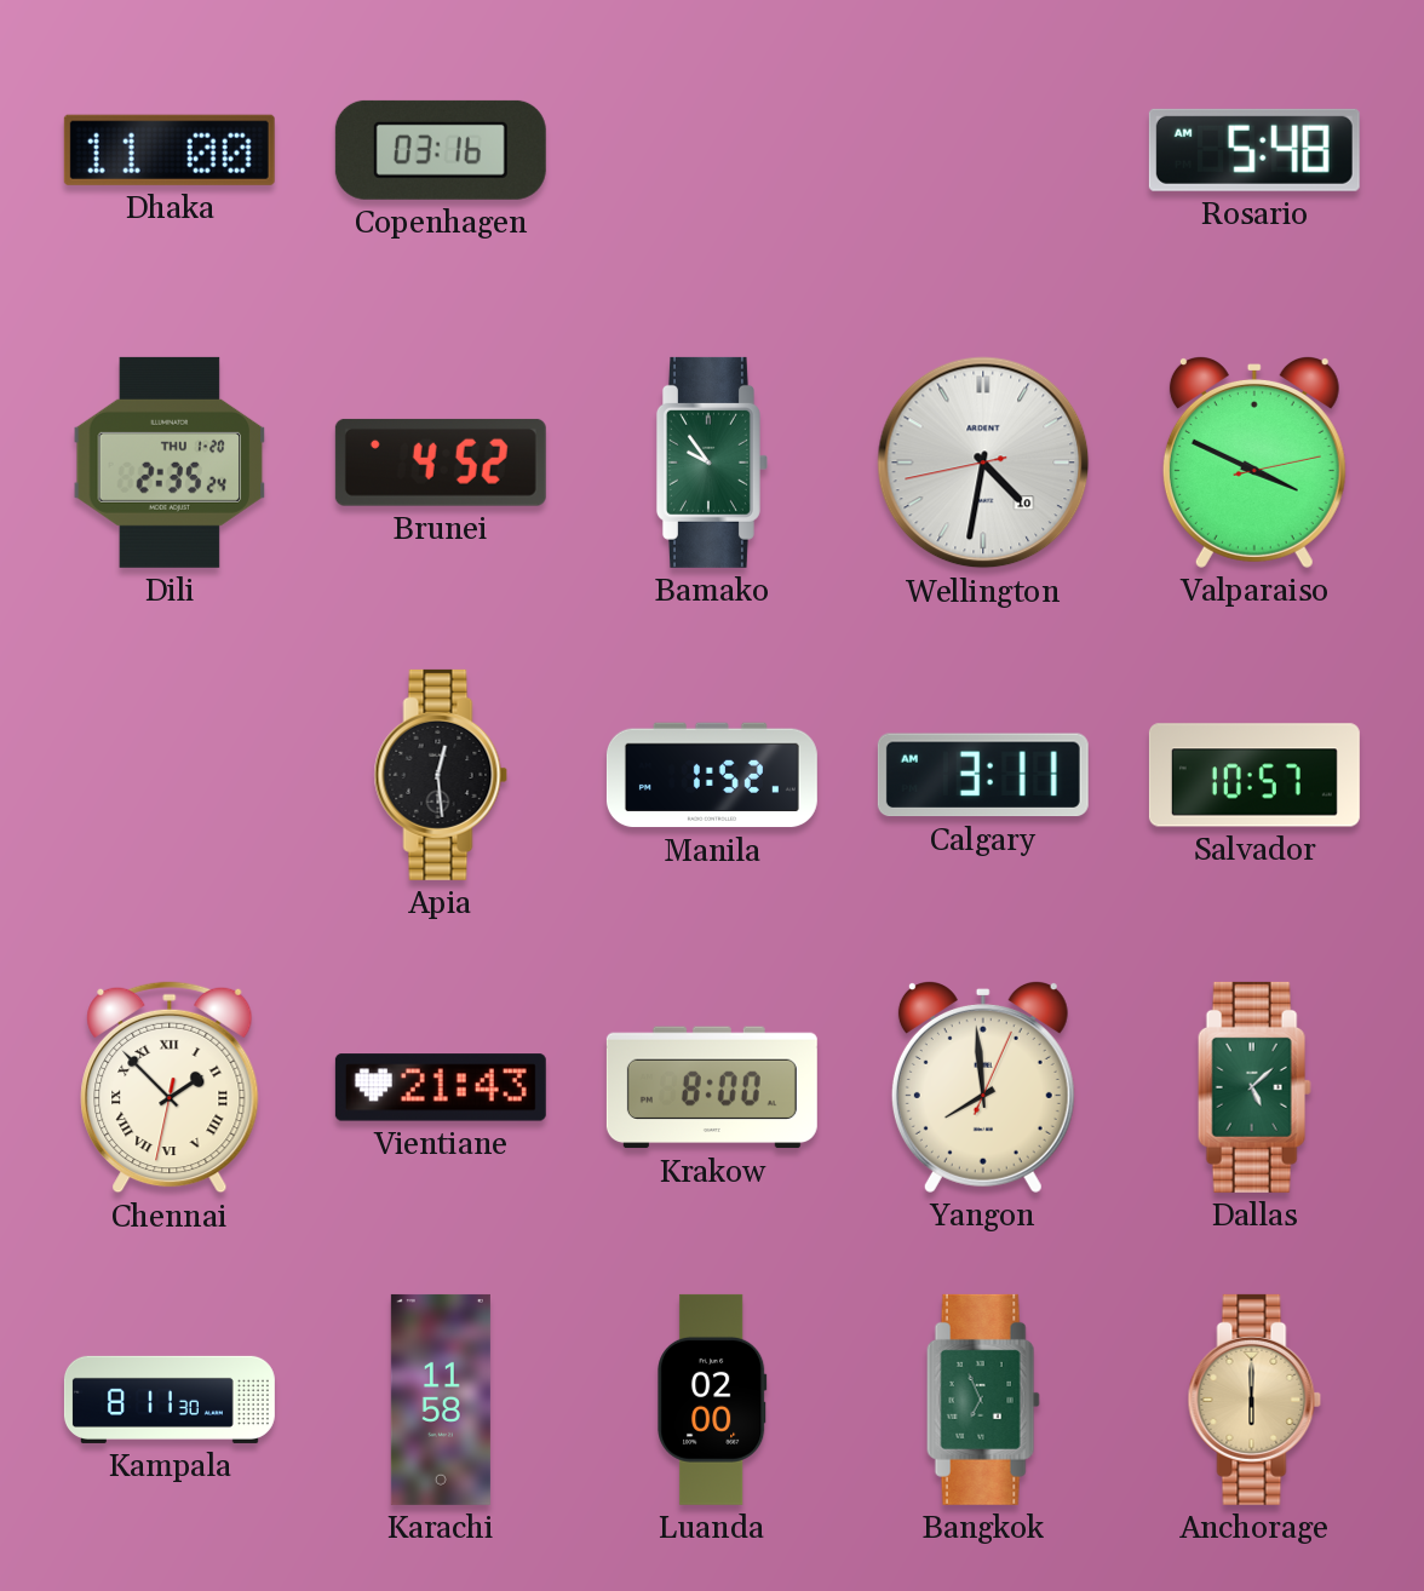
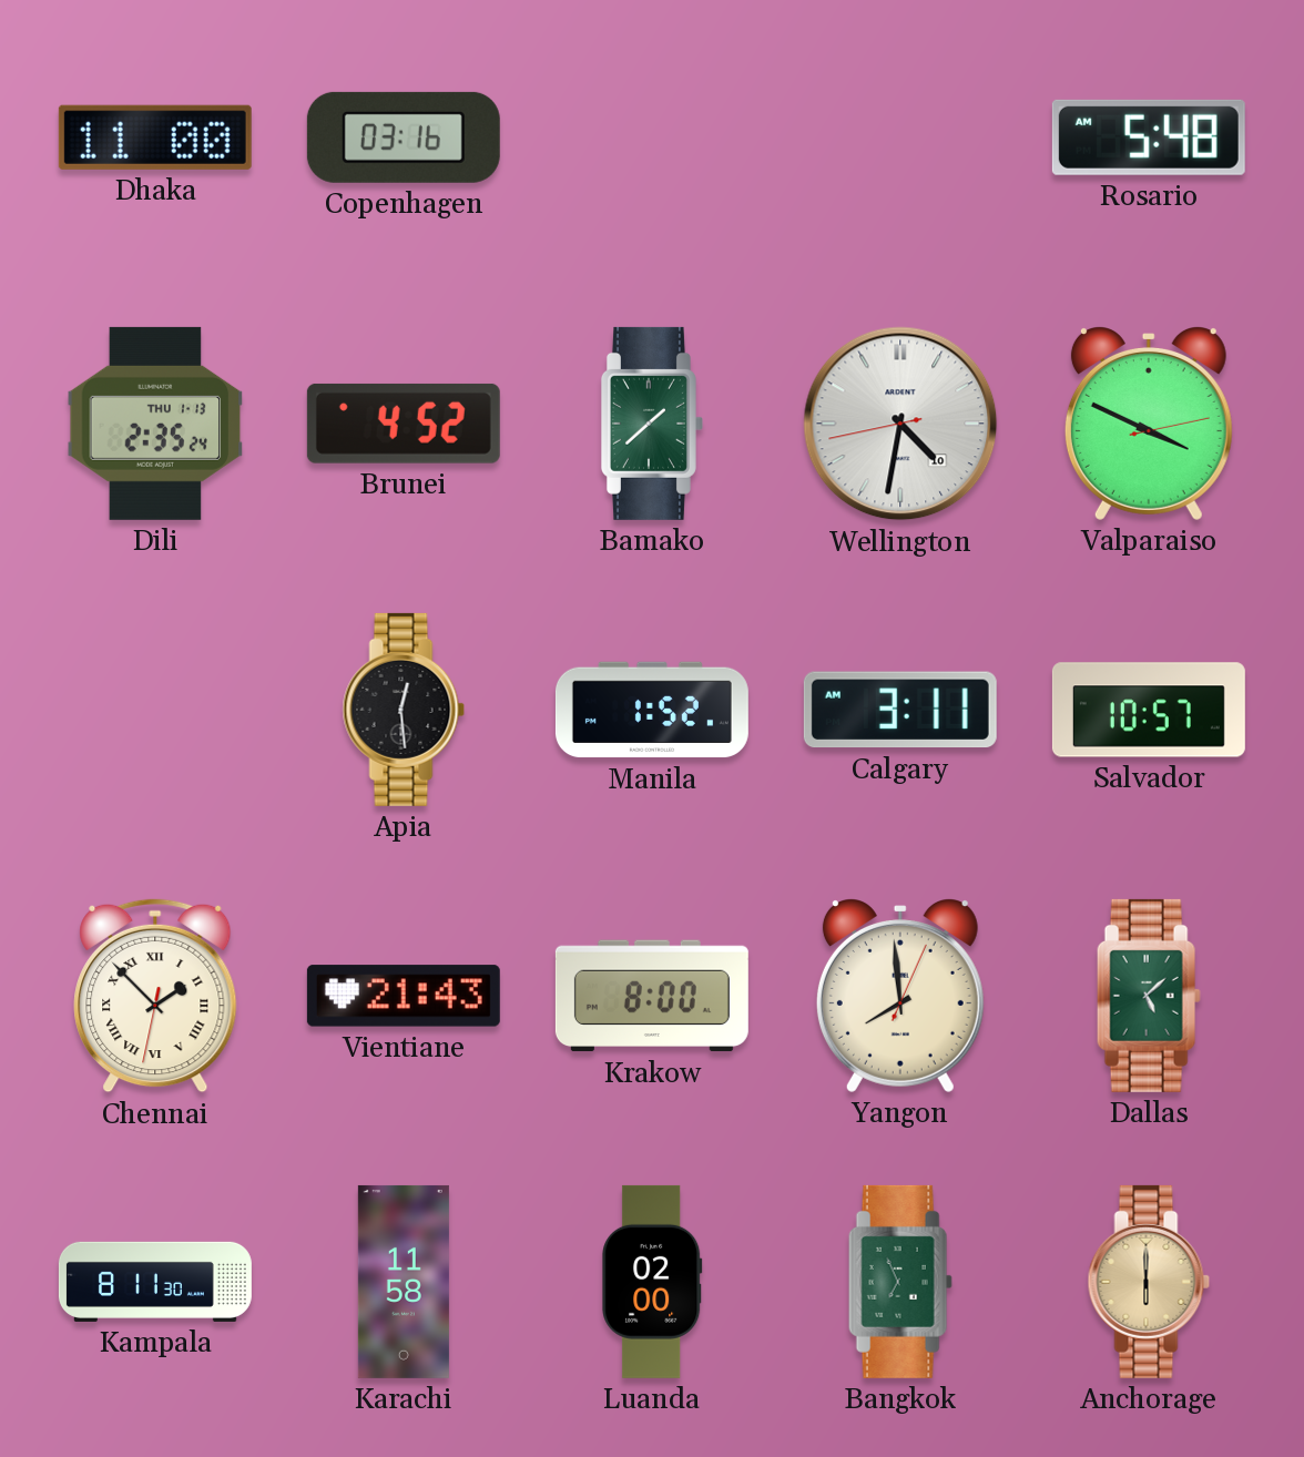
Dili date: THU 1-20 -> THU 1-13 (155, 424)
Bamako: 9:54 -> 1:38 (652, 424)
